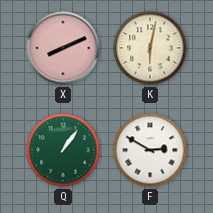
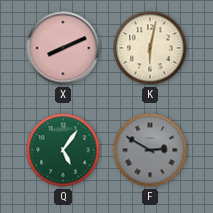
Q: 1:06 -> 5:06 (63, 150)
F dial: white -> grey (150, 150)
